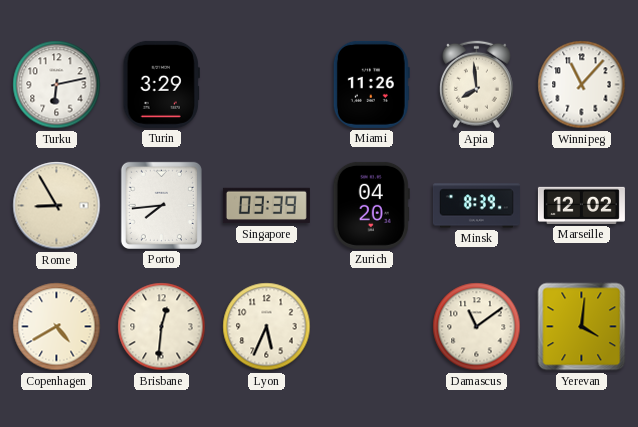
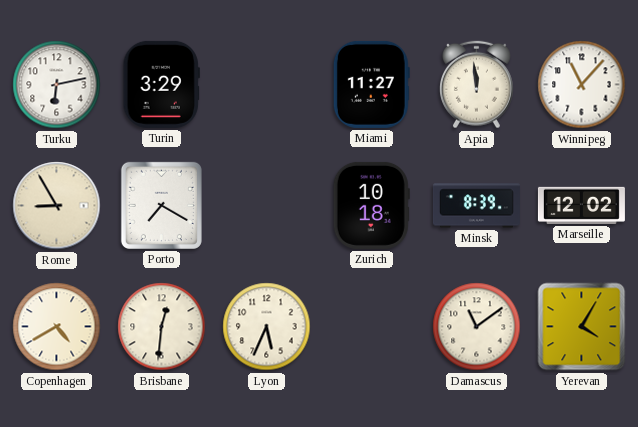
Miami: 11:26 -> 11:27 (371, 84)
Apia: 7:59 -> 11:59 (476, 85)
Porto: 7:44 -> 7:20 (161, 205)
Singapore: 03:39 -> none (266, 206)
Zurich: 04:20 -> 10:18 (371, 205)
Yerevan: 4:01 -> 4:05 (582, 327)
